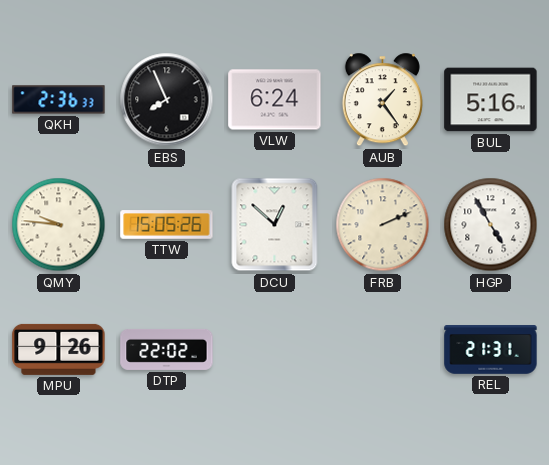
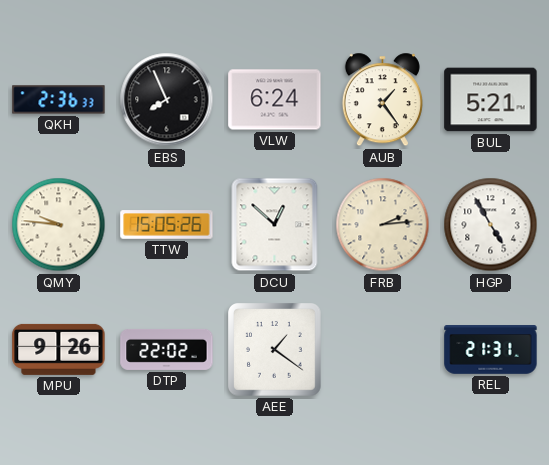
BUL: 5:16 -> 5:21 (491, 100)
FRB: 2:11 -> 2:14 (383, 225)
AEE: none -> 1:21 (275, 350)
